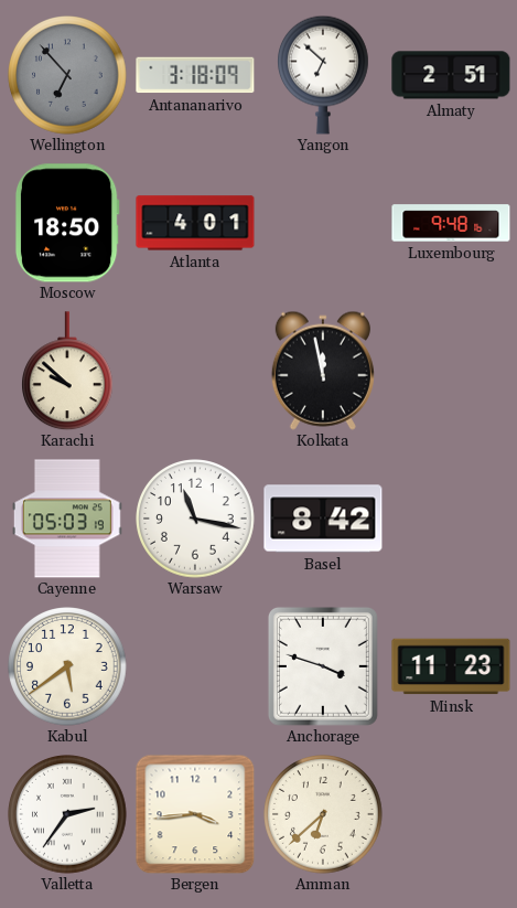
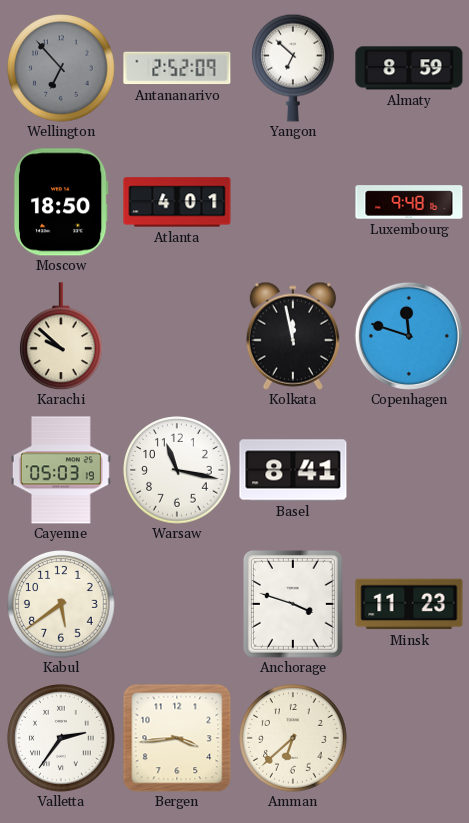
Antananarivo: 3:18 -> 2:52 (177, 68)
Almaty: 2:51 -> 8:59 (409, 68)
Copenhagen: none -> 11:48 (409, 336)
Basel: 8:42 -> 8:41 (293, 470)
